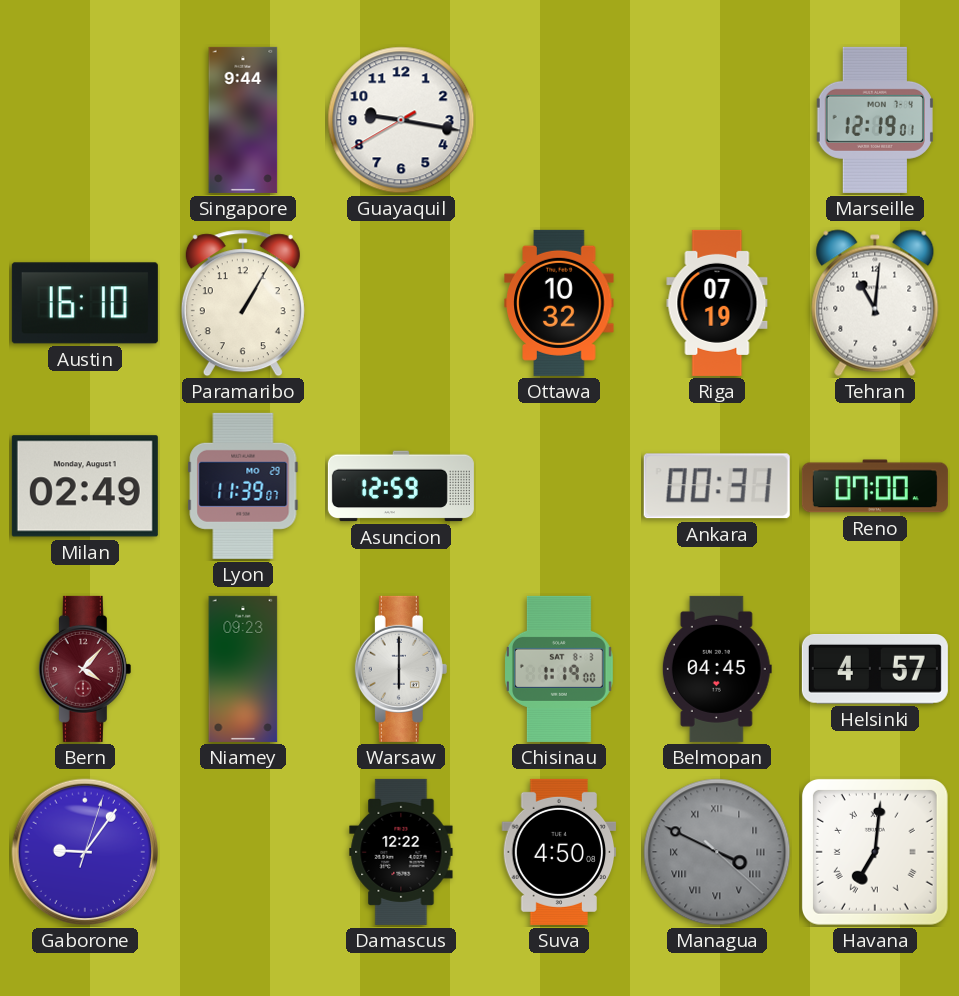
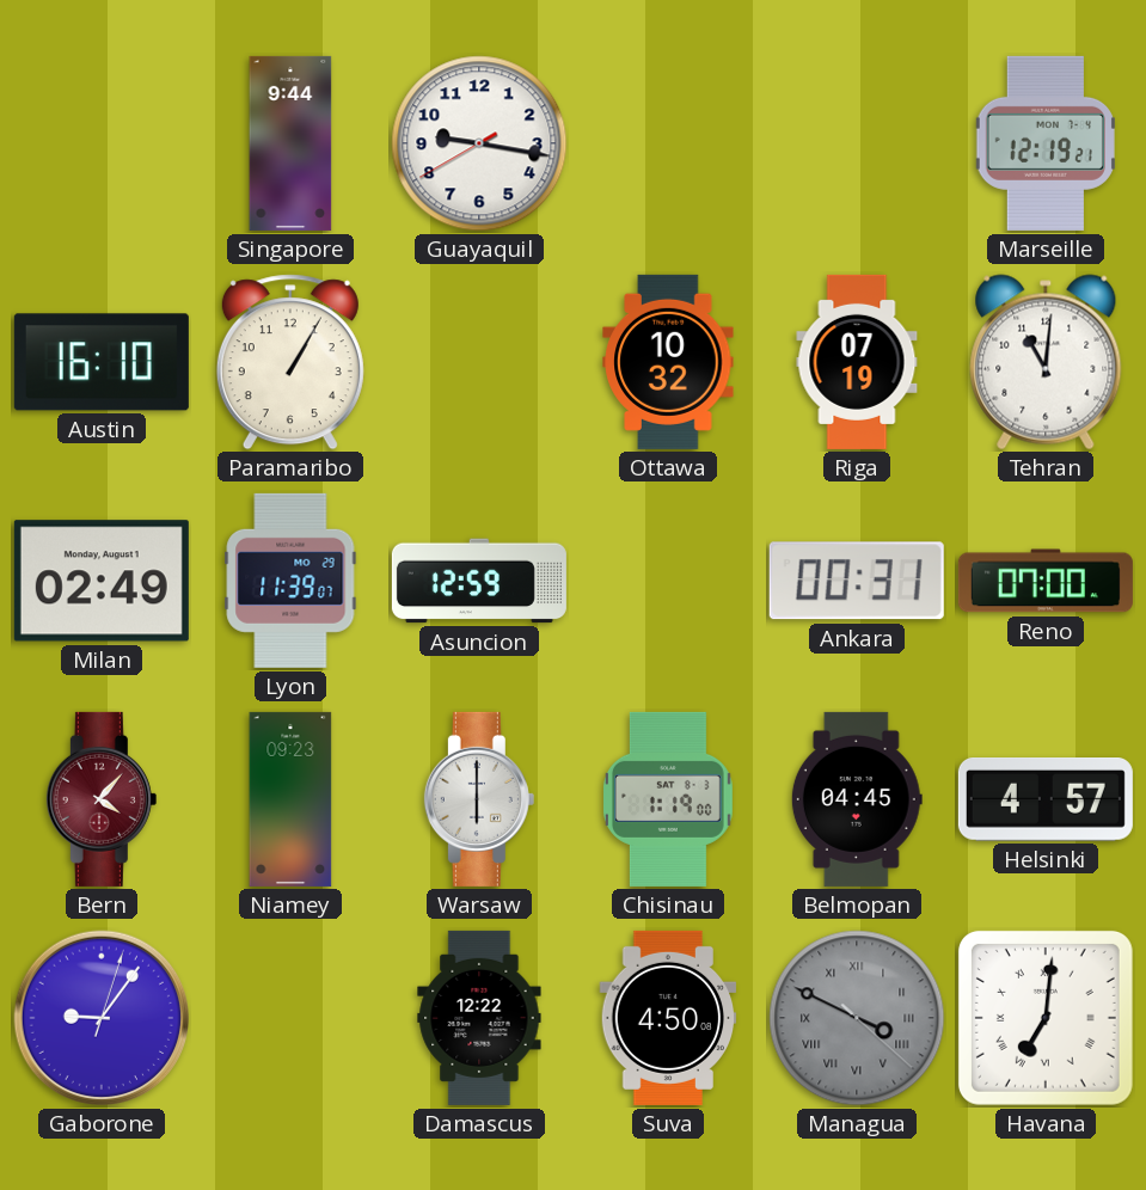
Marseille: 12:19:01 -> 12:19:21 (1046, 143)
